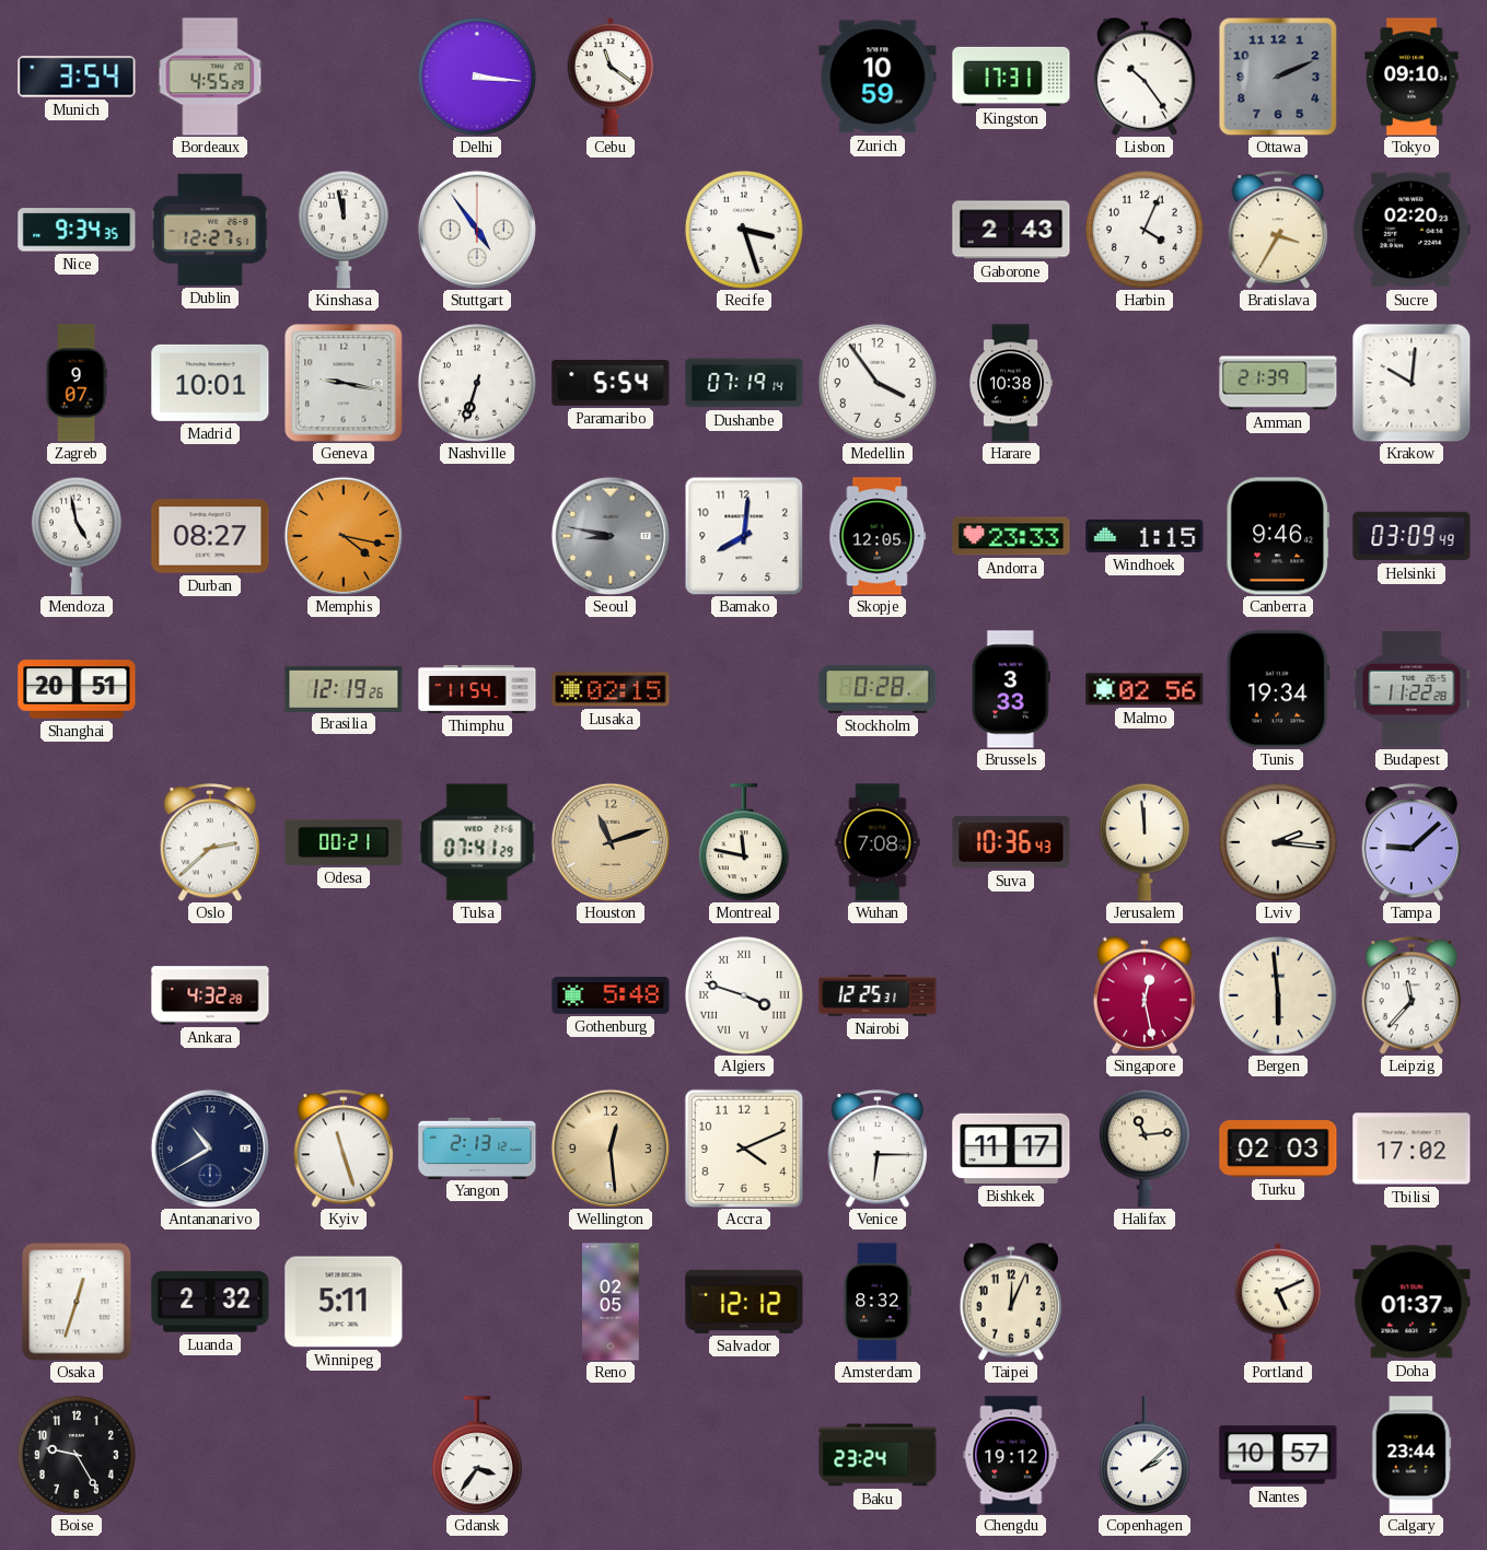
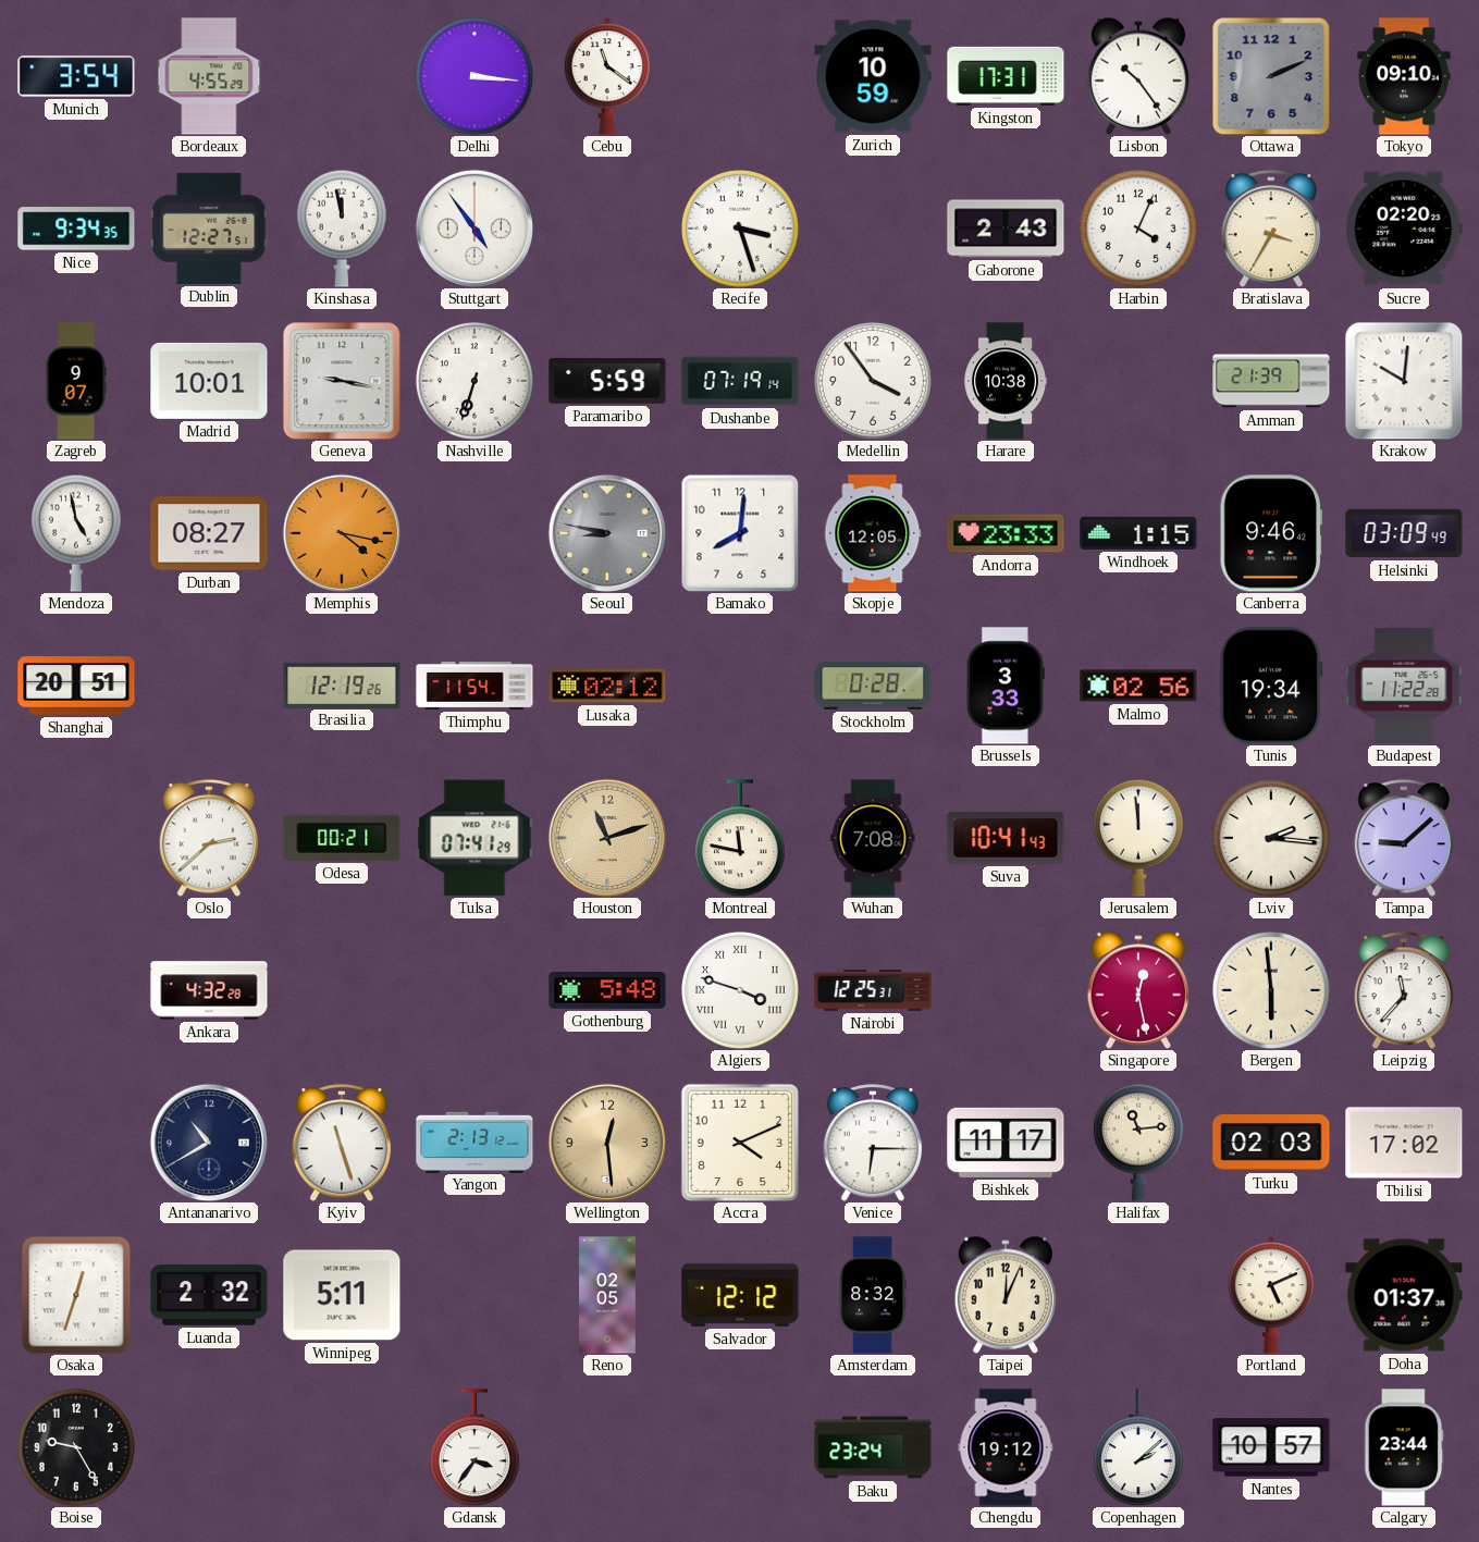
Paramaribo: 5:54 -> 5:59 (607, 381)
Lusaka: 02:15 -> 02:12 (607, 686)
Suva: 10:36 -> 10:41 (1006, 838)
